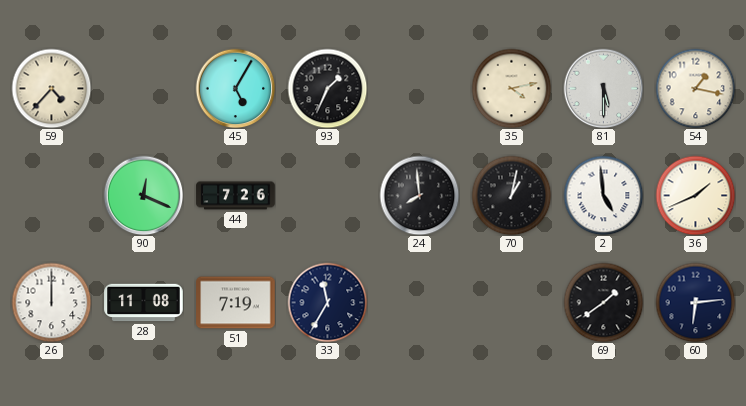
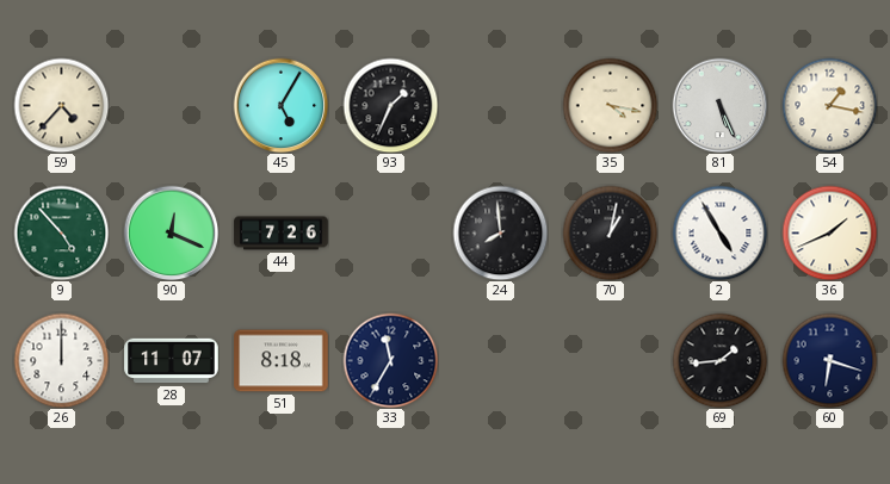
35: 4:13 -> 4:17 (610, 105)
81: 5:30 -> 5:26 (719, 105)
9: none -> 4:53 (61, 232)
2: 4:59 -> 4:55 (719, 232)
28: 11:08 -> 11:07 (172, 361)
51: 7:19 -> 8:18 (282, 361)
69: 1:39 -> 1:44 (719, 360)
60: 6:14 -> 6:18 (829, 360)
